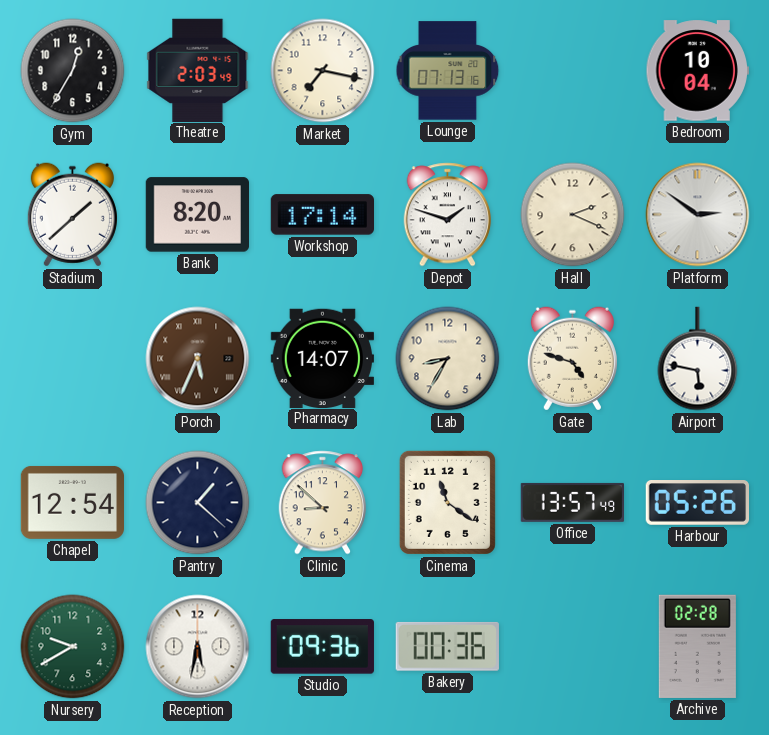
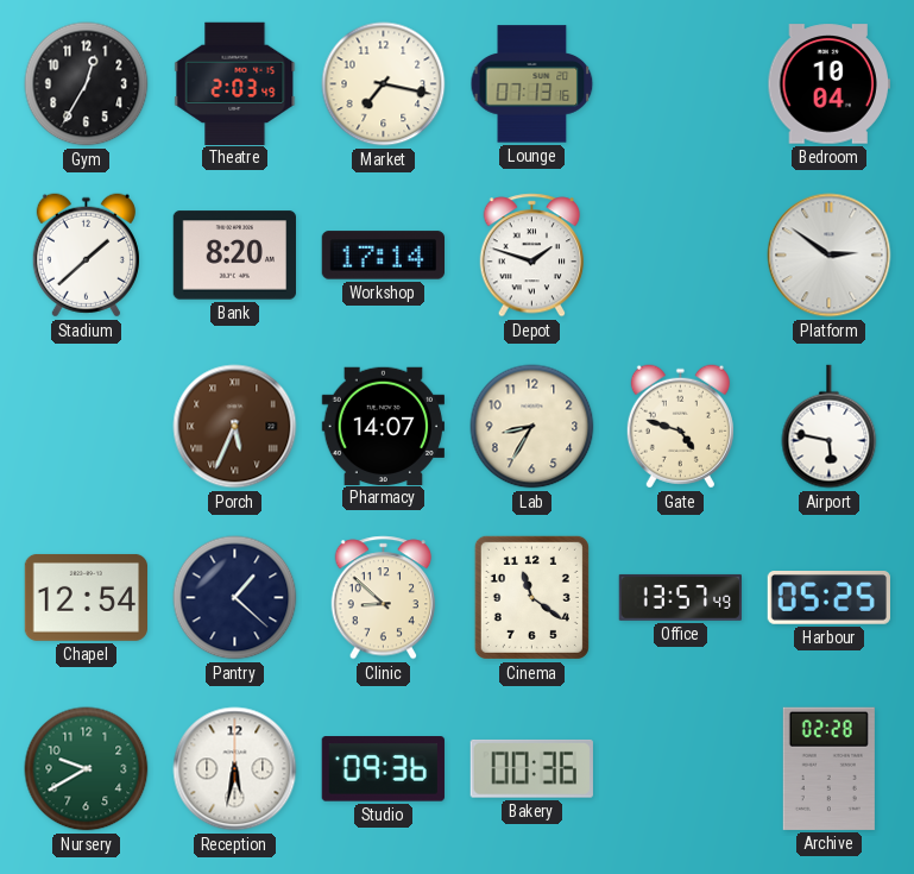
Hall: 2:19 -> none (573, 215)
Harbour: 05:26 -> 05:25 (828, 598)
